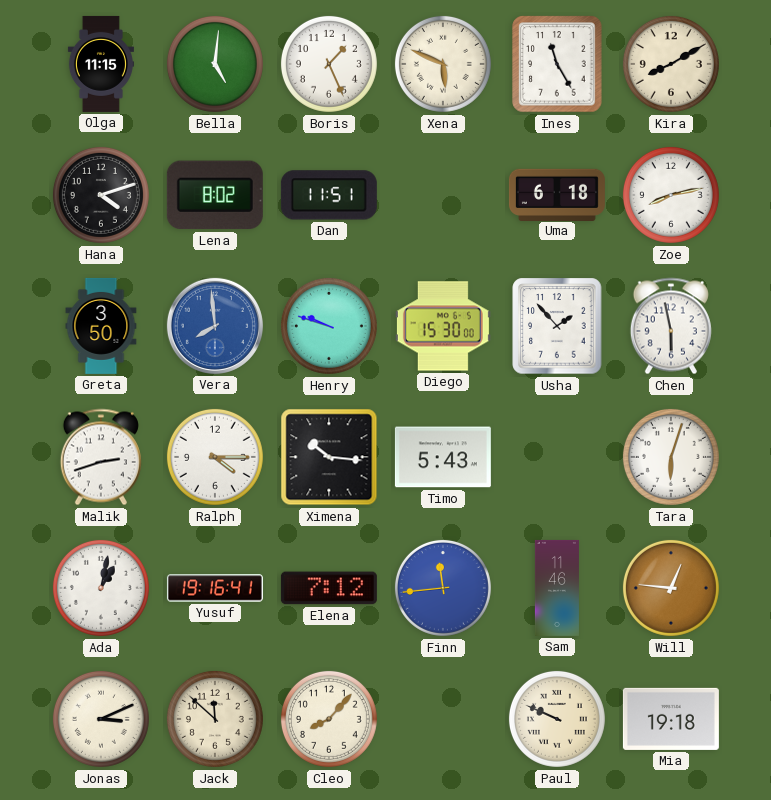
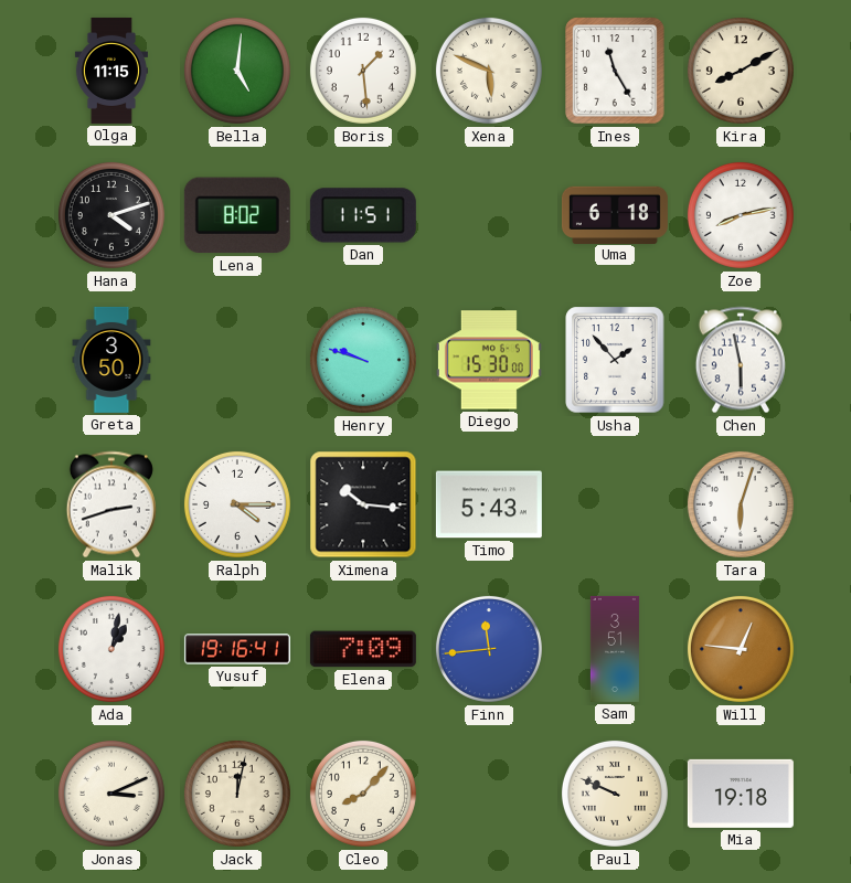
Boris: 1:26 -> 1:29 (363, 71)
Vera: 7:59 -> none (215, 326)
Elena: 7:12 -> 7:09 (363, 649)
Sam: 11:46 -> 3:51 (615, 649)
Jack: 11:52 -> 12:02 (237, 794)
